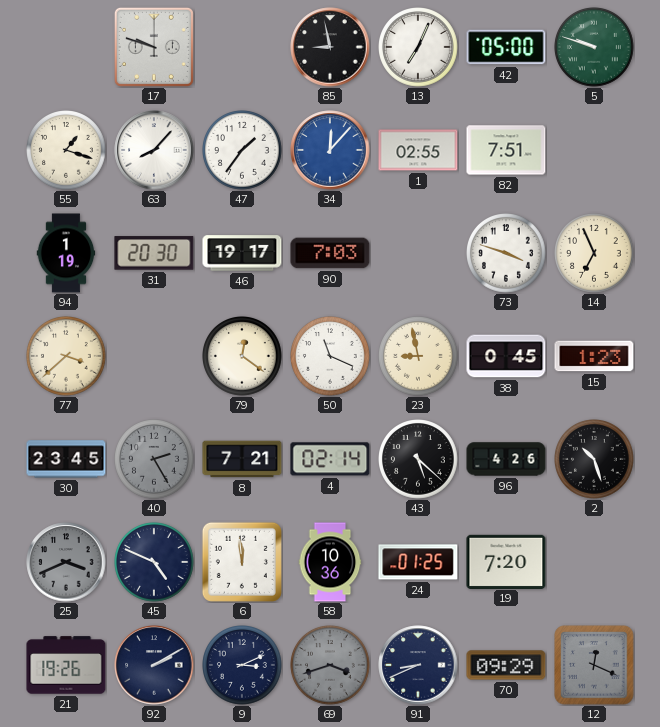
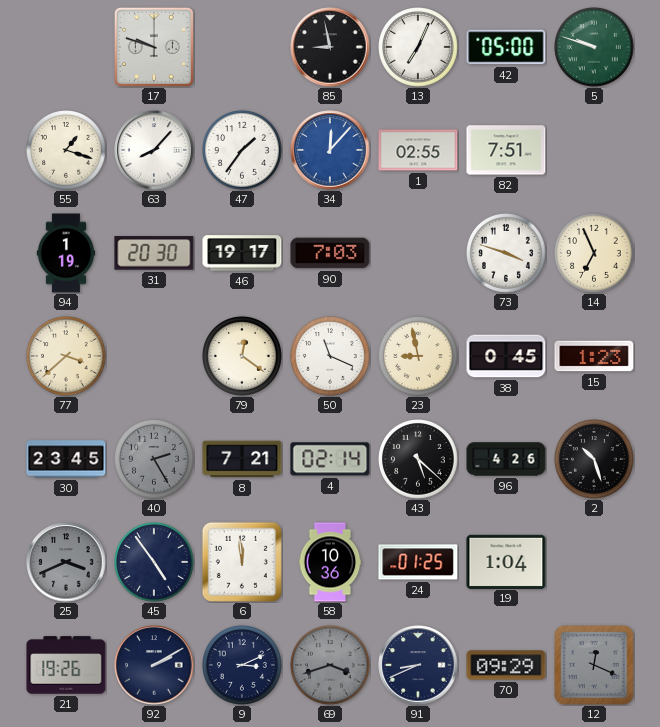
45: 4:49 -> 4:54 (155, 563)
19: 7:20 -> 1:04 (506, 561)
